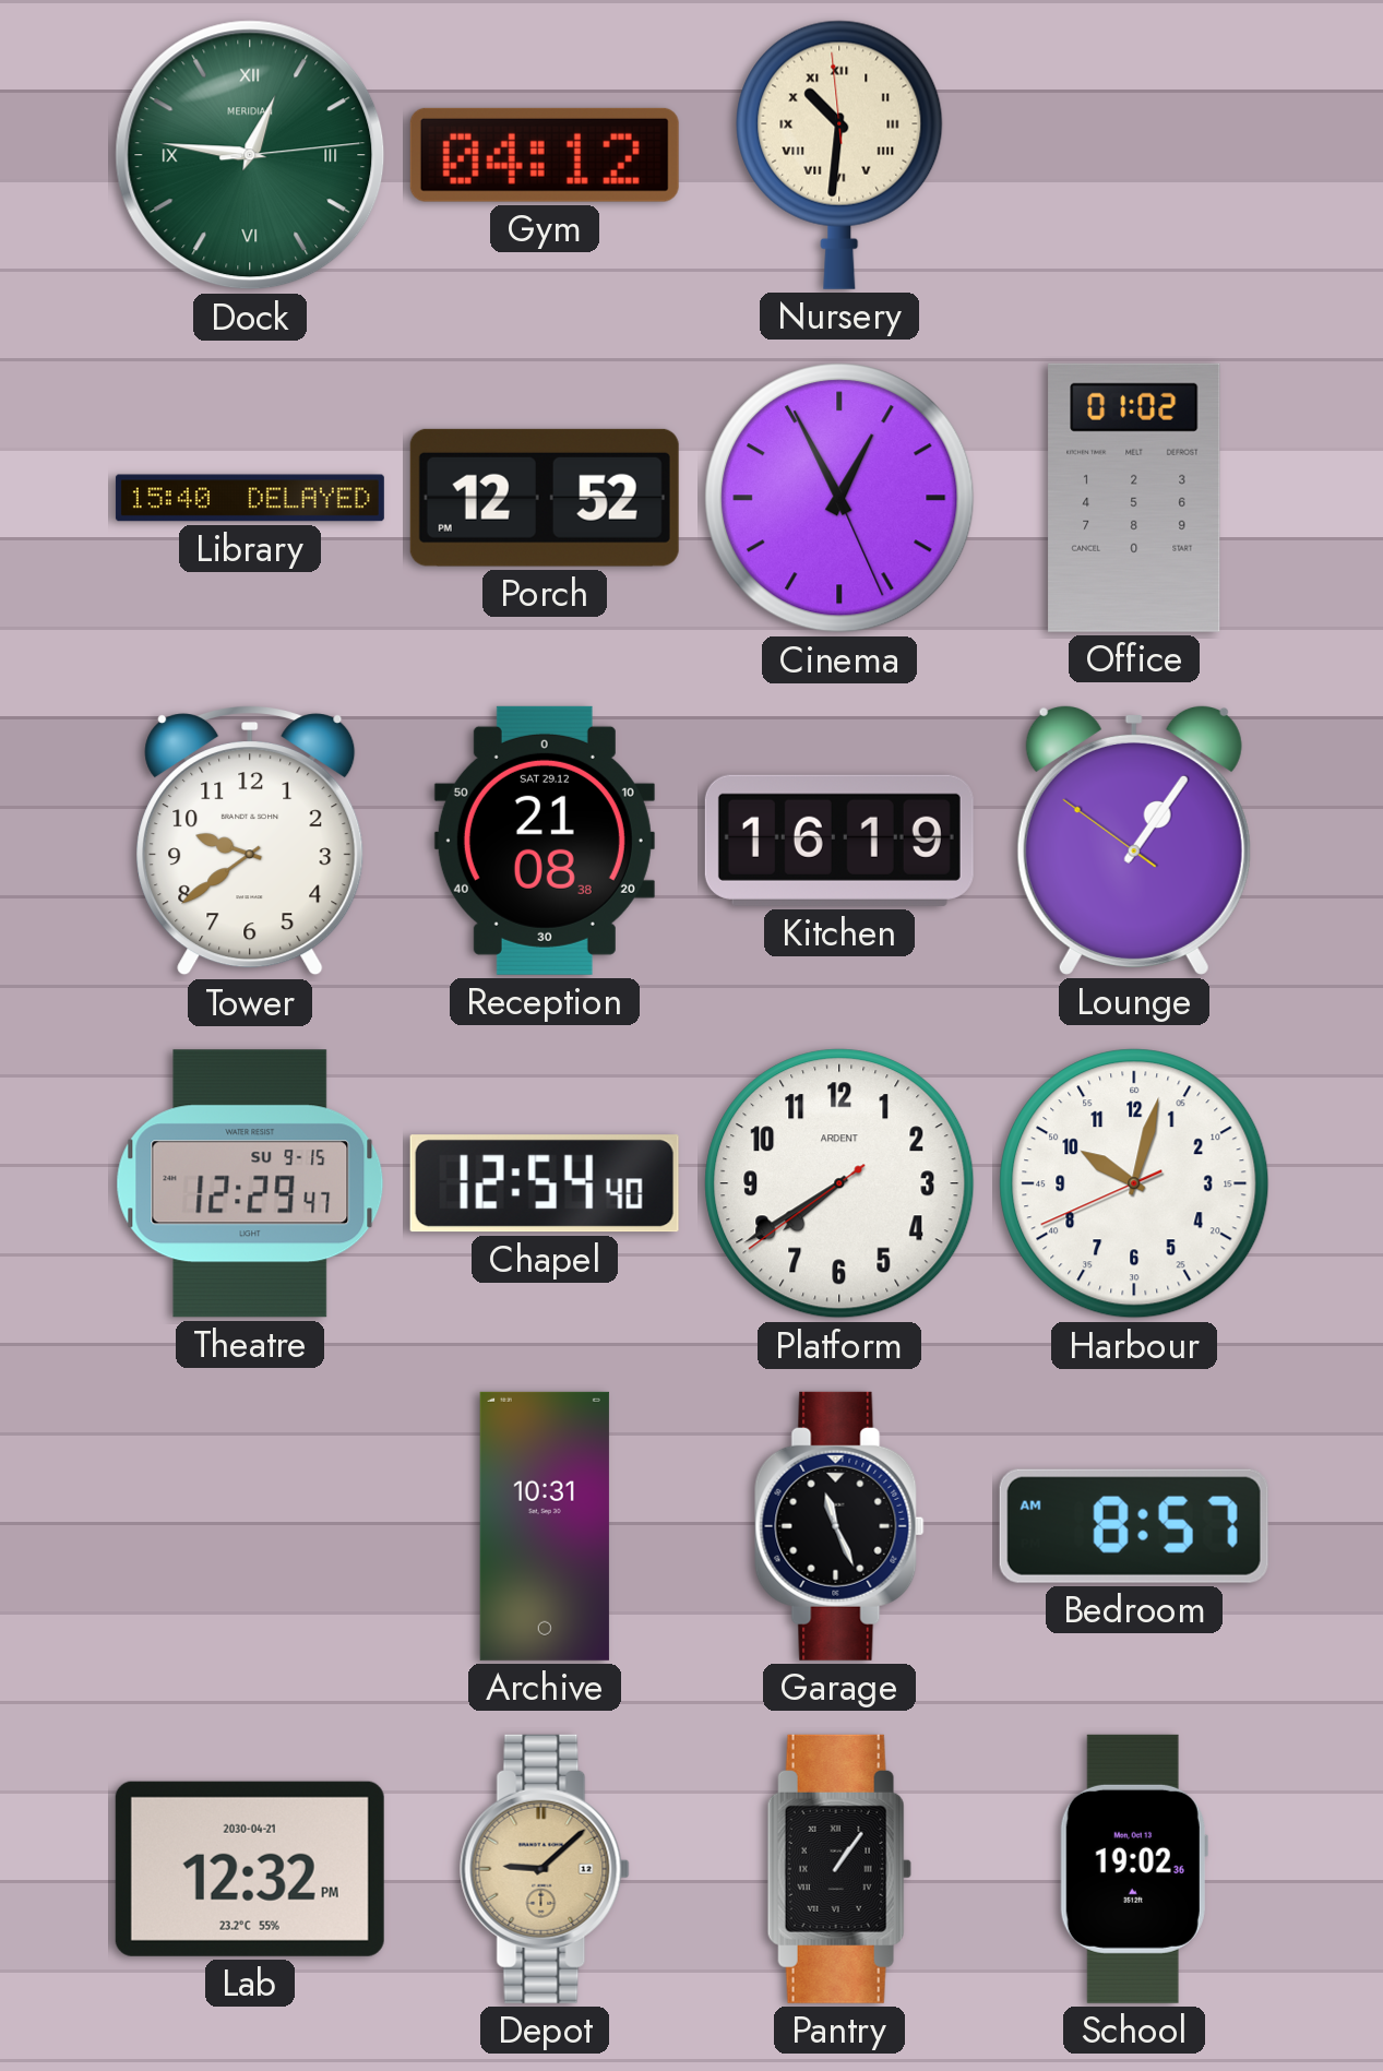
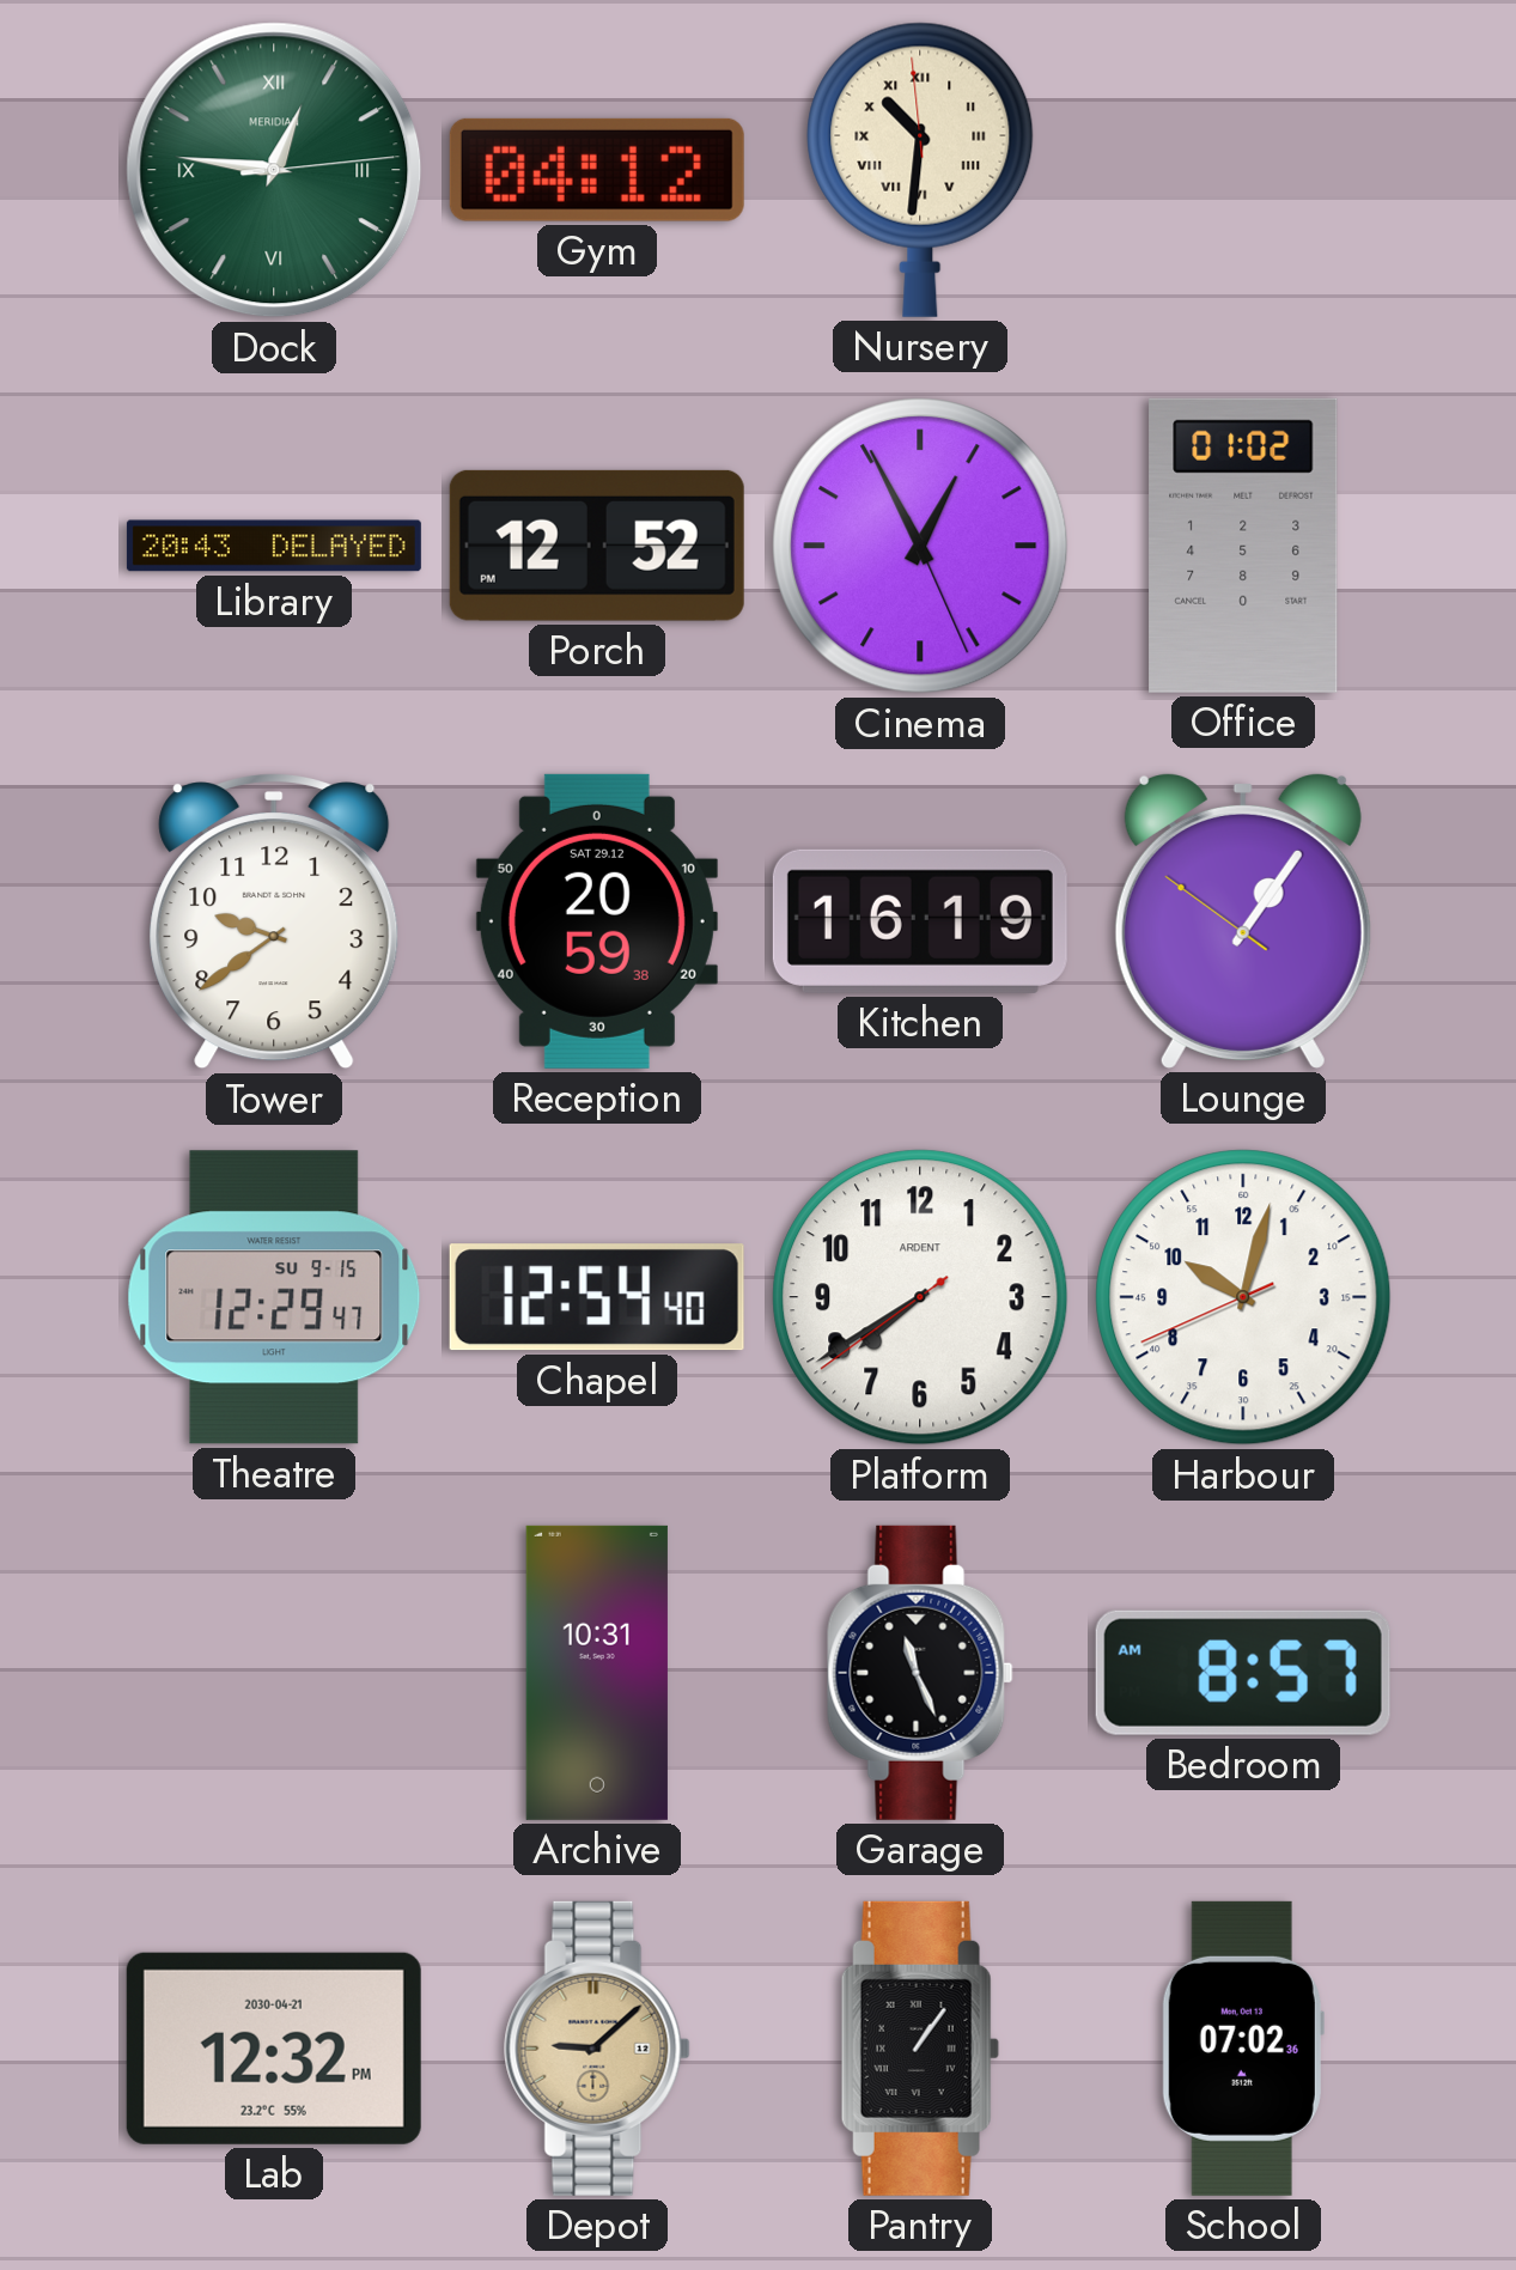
Library: 15:40 -> 20:43 (274, 546)
Reception: 21:08 -> 20:59 (597, 921)
School: 19:02 -> 07:02 (1243, 2049)
